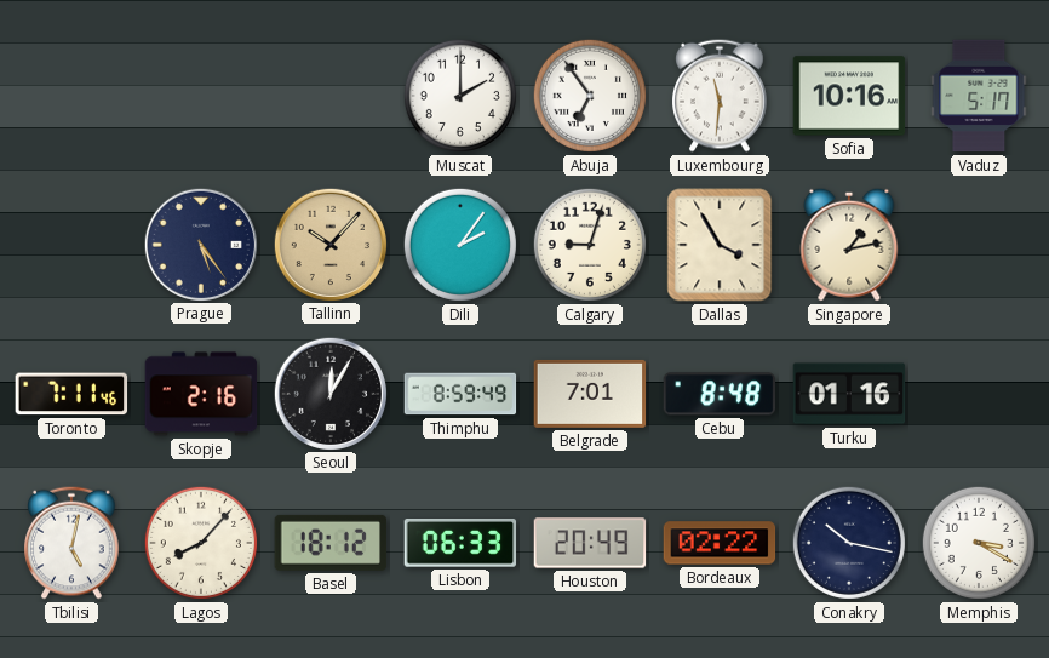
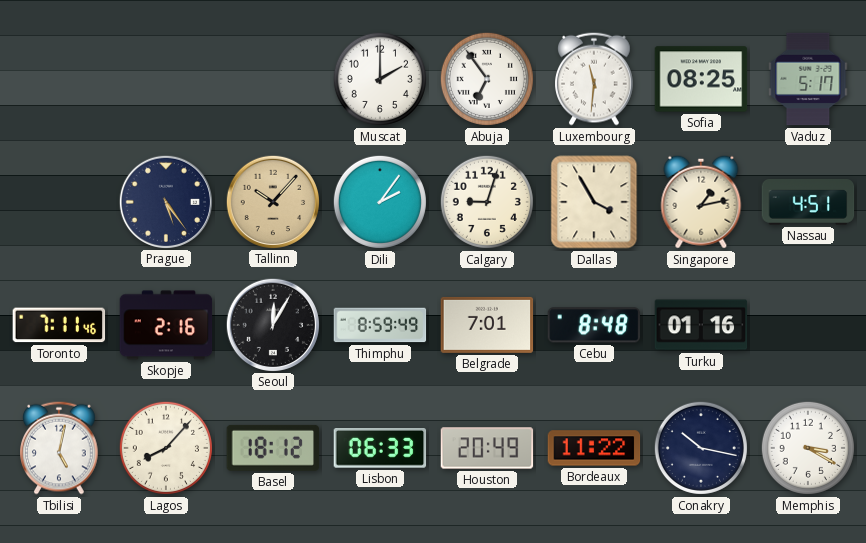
Sofia: 10:16 -> 08:25 (701, 79)
Nassau: none -> 4:51 (808, 203)
Bordeaux: 02:22 -> 11:22 (594, 448)
